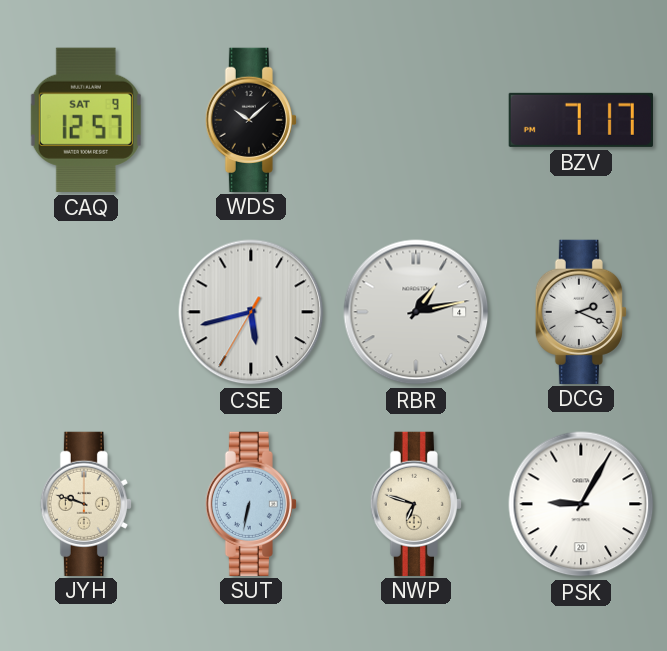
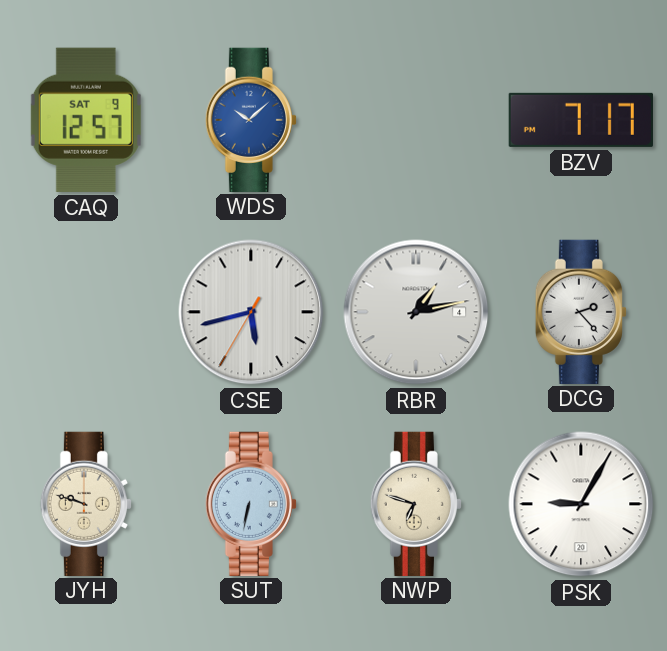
WDS dial: black -> blue (251, 119)
DCG: 2:19 -> 2:23 (581, 311)
